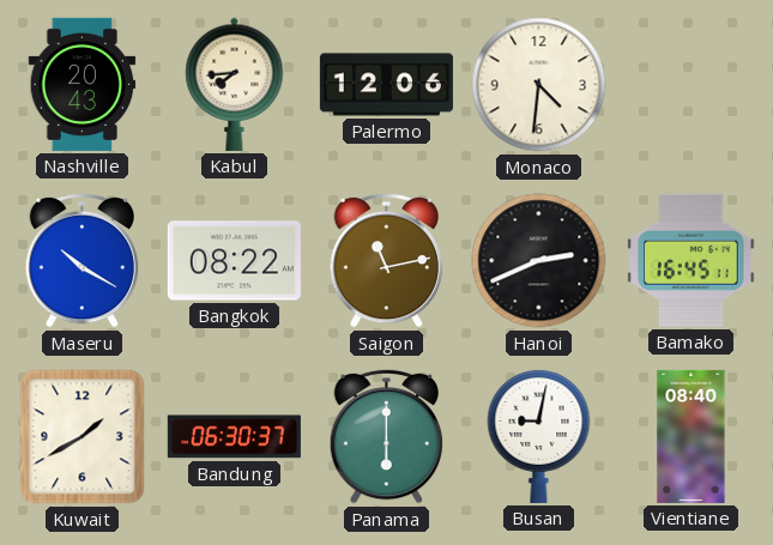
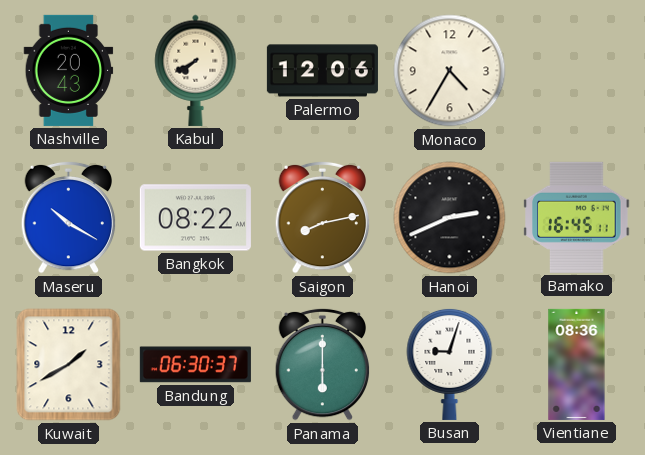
Kabul: 7:44 -> 7:40 (196, 70)
Monaco: 4:31 -> 4:35 (450, 71)
Saigon: 11:13 -> 8:13 (323, 217)
Busan: 9:02 -> 9:03 (450, 364)
Vientiane: 08:40 -> 08:36 (577, 364)
